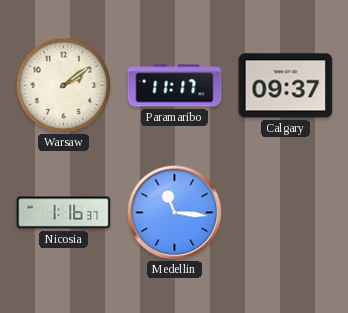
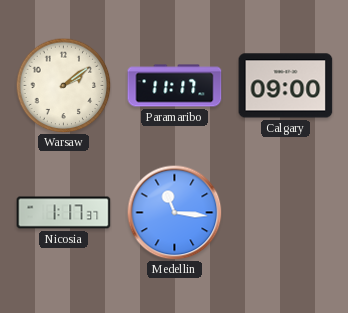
Calgary: 09:37 -> 09:00 (286, 86)
Nicosia: 1:16 -> 1:17 (64, 213)
